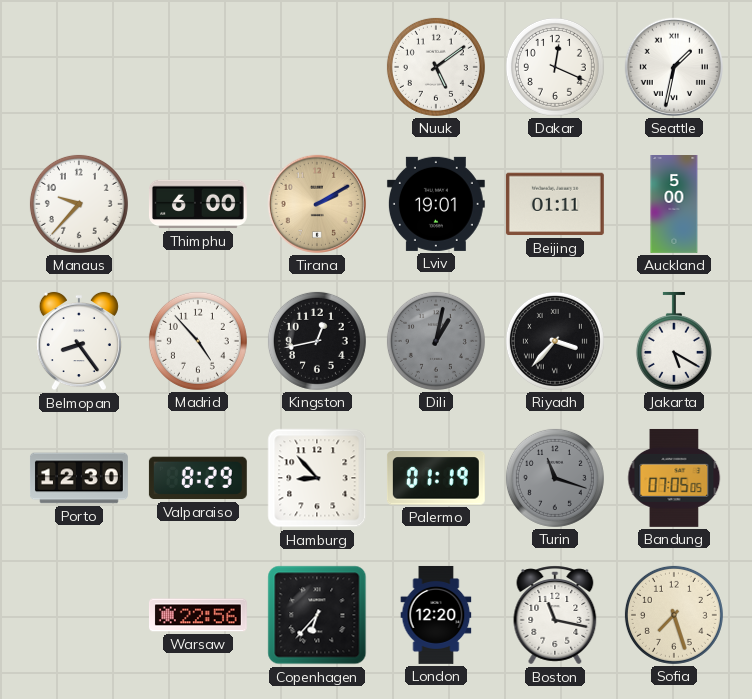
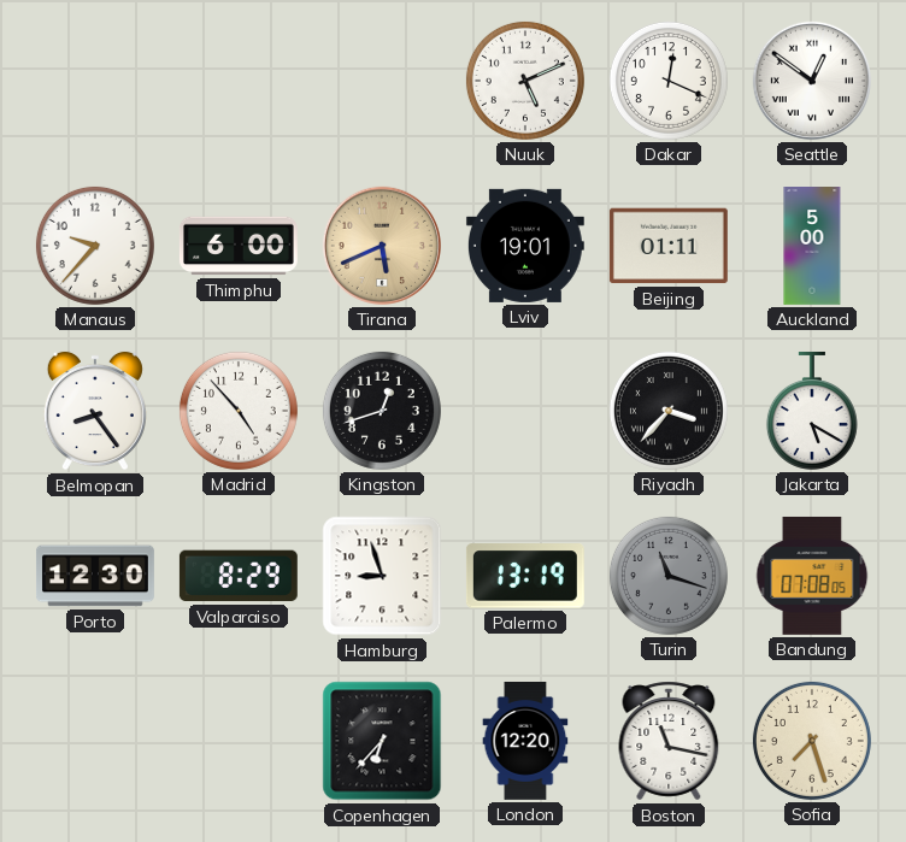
Nuuk: 5:09 -> 5:11 (525, 81)
Seattle: 1:32 -> 12:51 (812, 81)
Tirana: 2:10 -> 5:41 (382, 246)
Kingston: 12:43 -> 12:42 (382, 411)
Dili: 1:02 -> none (436, 341)
Hamburg: 8:53 -> 8:57 (382, 576)
Palermo: 01:19 -> 13:19 (525, 576)
Bandung: 07:05 -> 07:08 (812, 576)
Warsaw: 22:56 -> none (198, 615)
